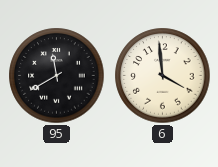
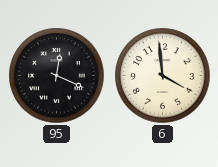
95: 11:40 -> 12:19 (57, 76)
